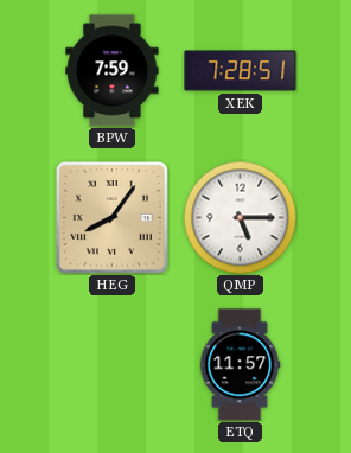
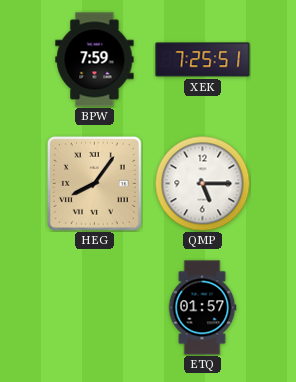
XEK: 7:28 -> 7:25 (203, 60)
ETQ: 11:57 -> 01:57 (202, 308)
